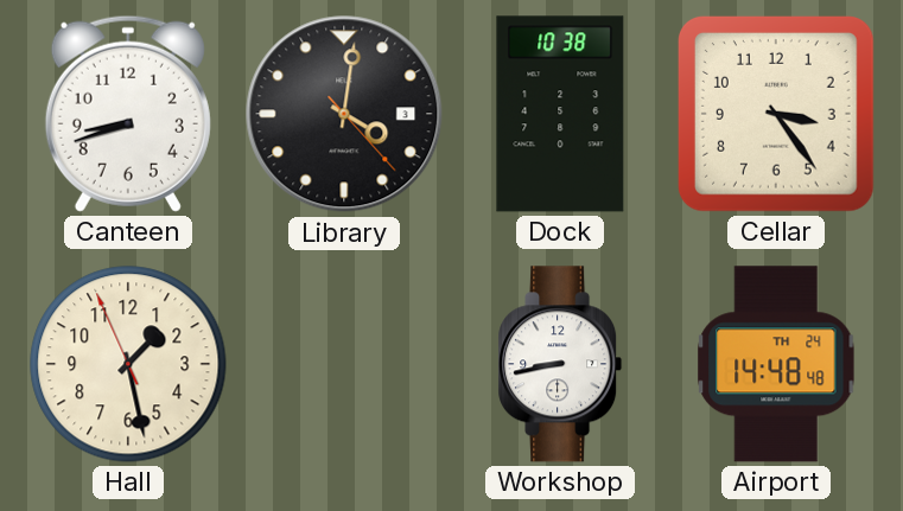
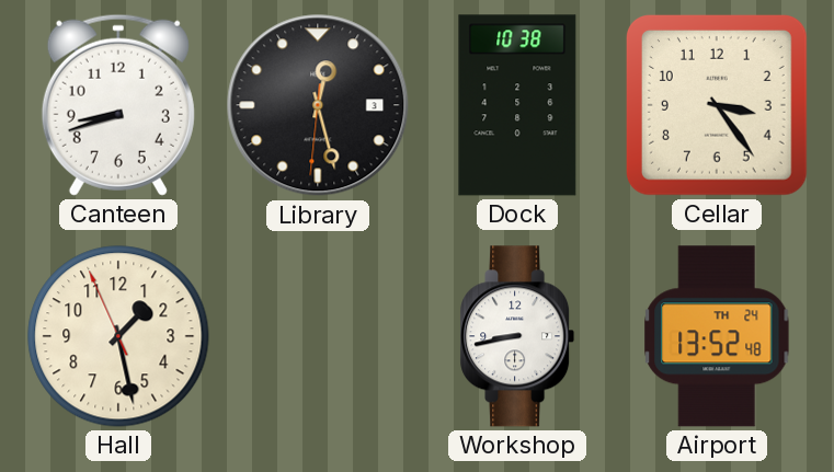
Library: 4:01 -> 12:27 (318, 105)
Airport: 14:48 -> 13:52 (717, 336)
